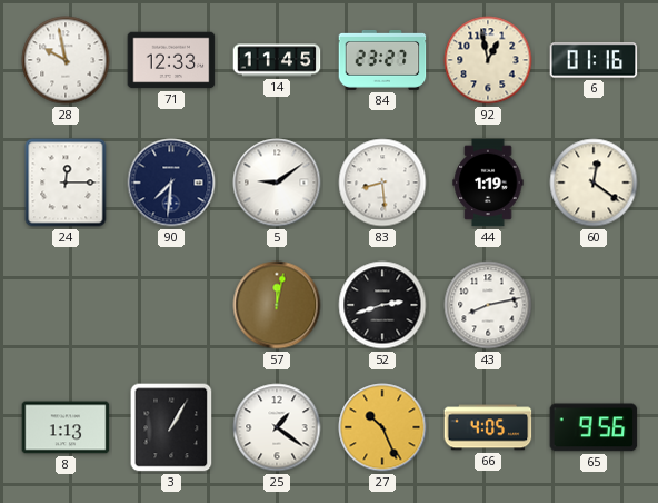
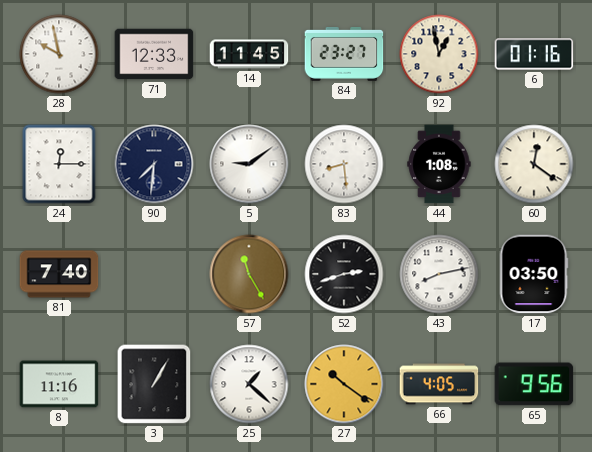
44: 1:19 -> 1:08 (439, 164)
81: none -> 7:40 (59, 274)
57: 12:02 -> 11:25 (249, 274)
17: none -> 03:50 (534, 274)
8: 1:13 -> 11:16 (59, 384)
25: 1:21 -> 1:22 (249, 384)
27: 10:26 -> 10:21 (344, 384)
